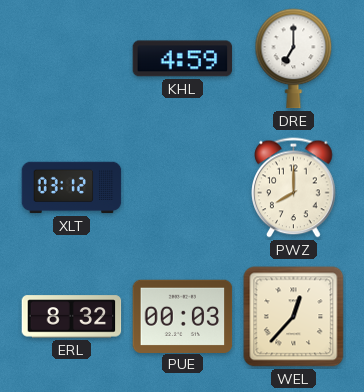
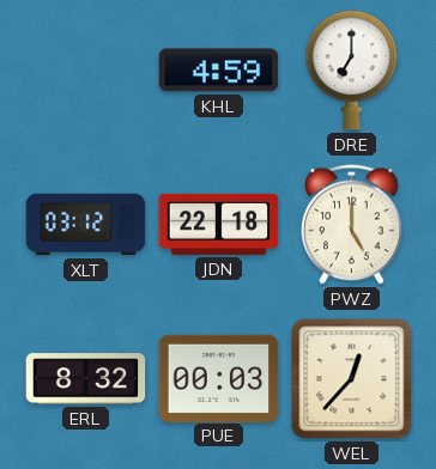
JDN: none -> 22:18 (219, 224)
PWZ: 8:00 -> 5:00 (352, 225)
